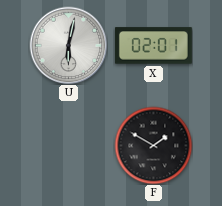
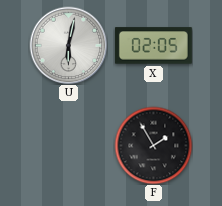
X: 02:01 -> 02:05 (153, 46)
F: 1:50 -> 1:55 (153, 145)
